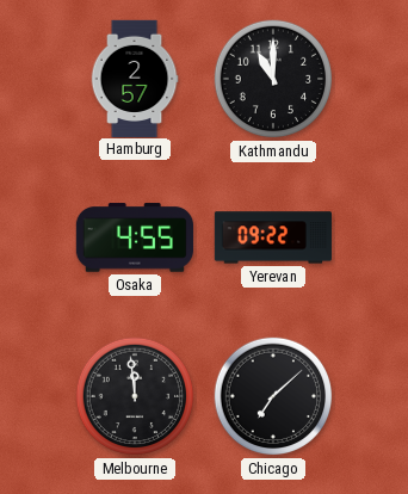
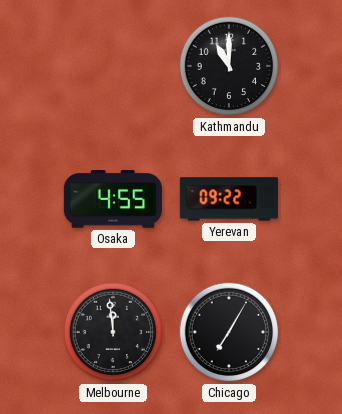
Hamburg: 2:57 -> none (135, 78)
Chicago: 7:08 -> 7:05 (229, 332)
